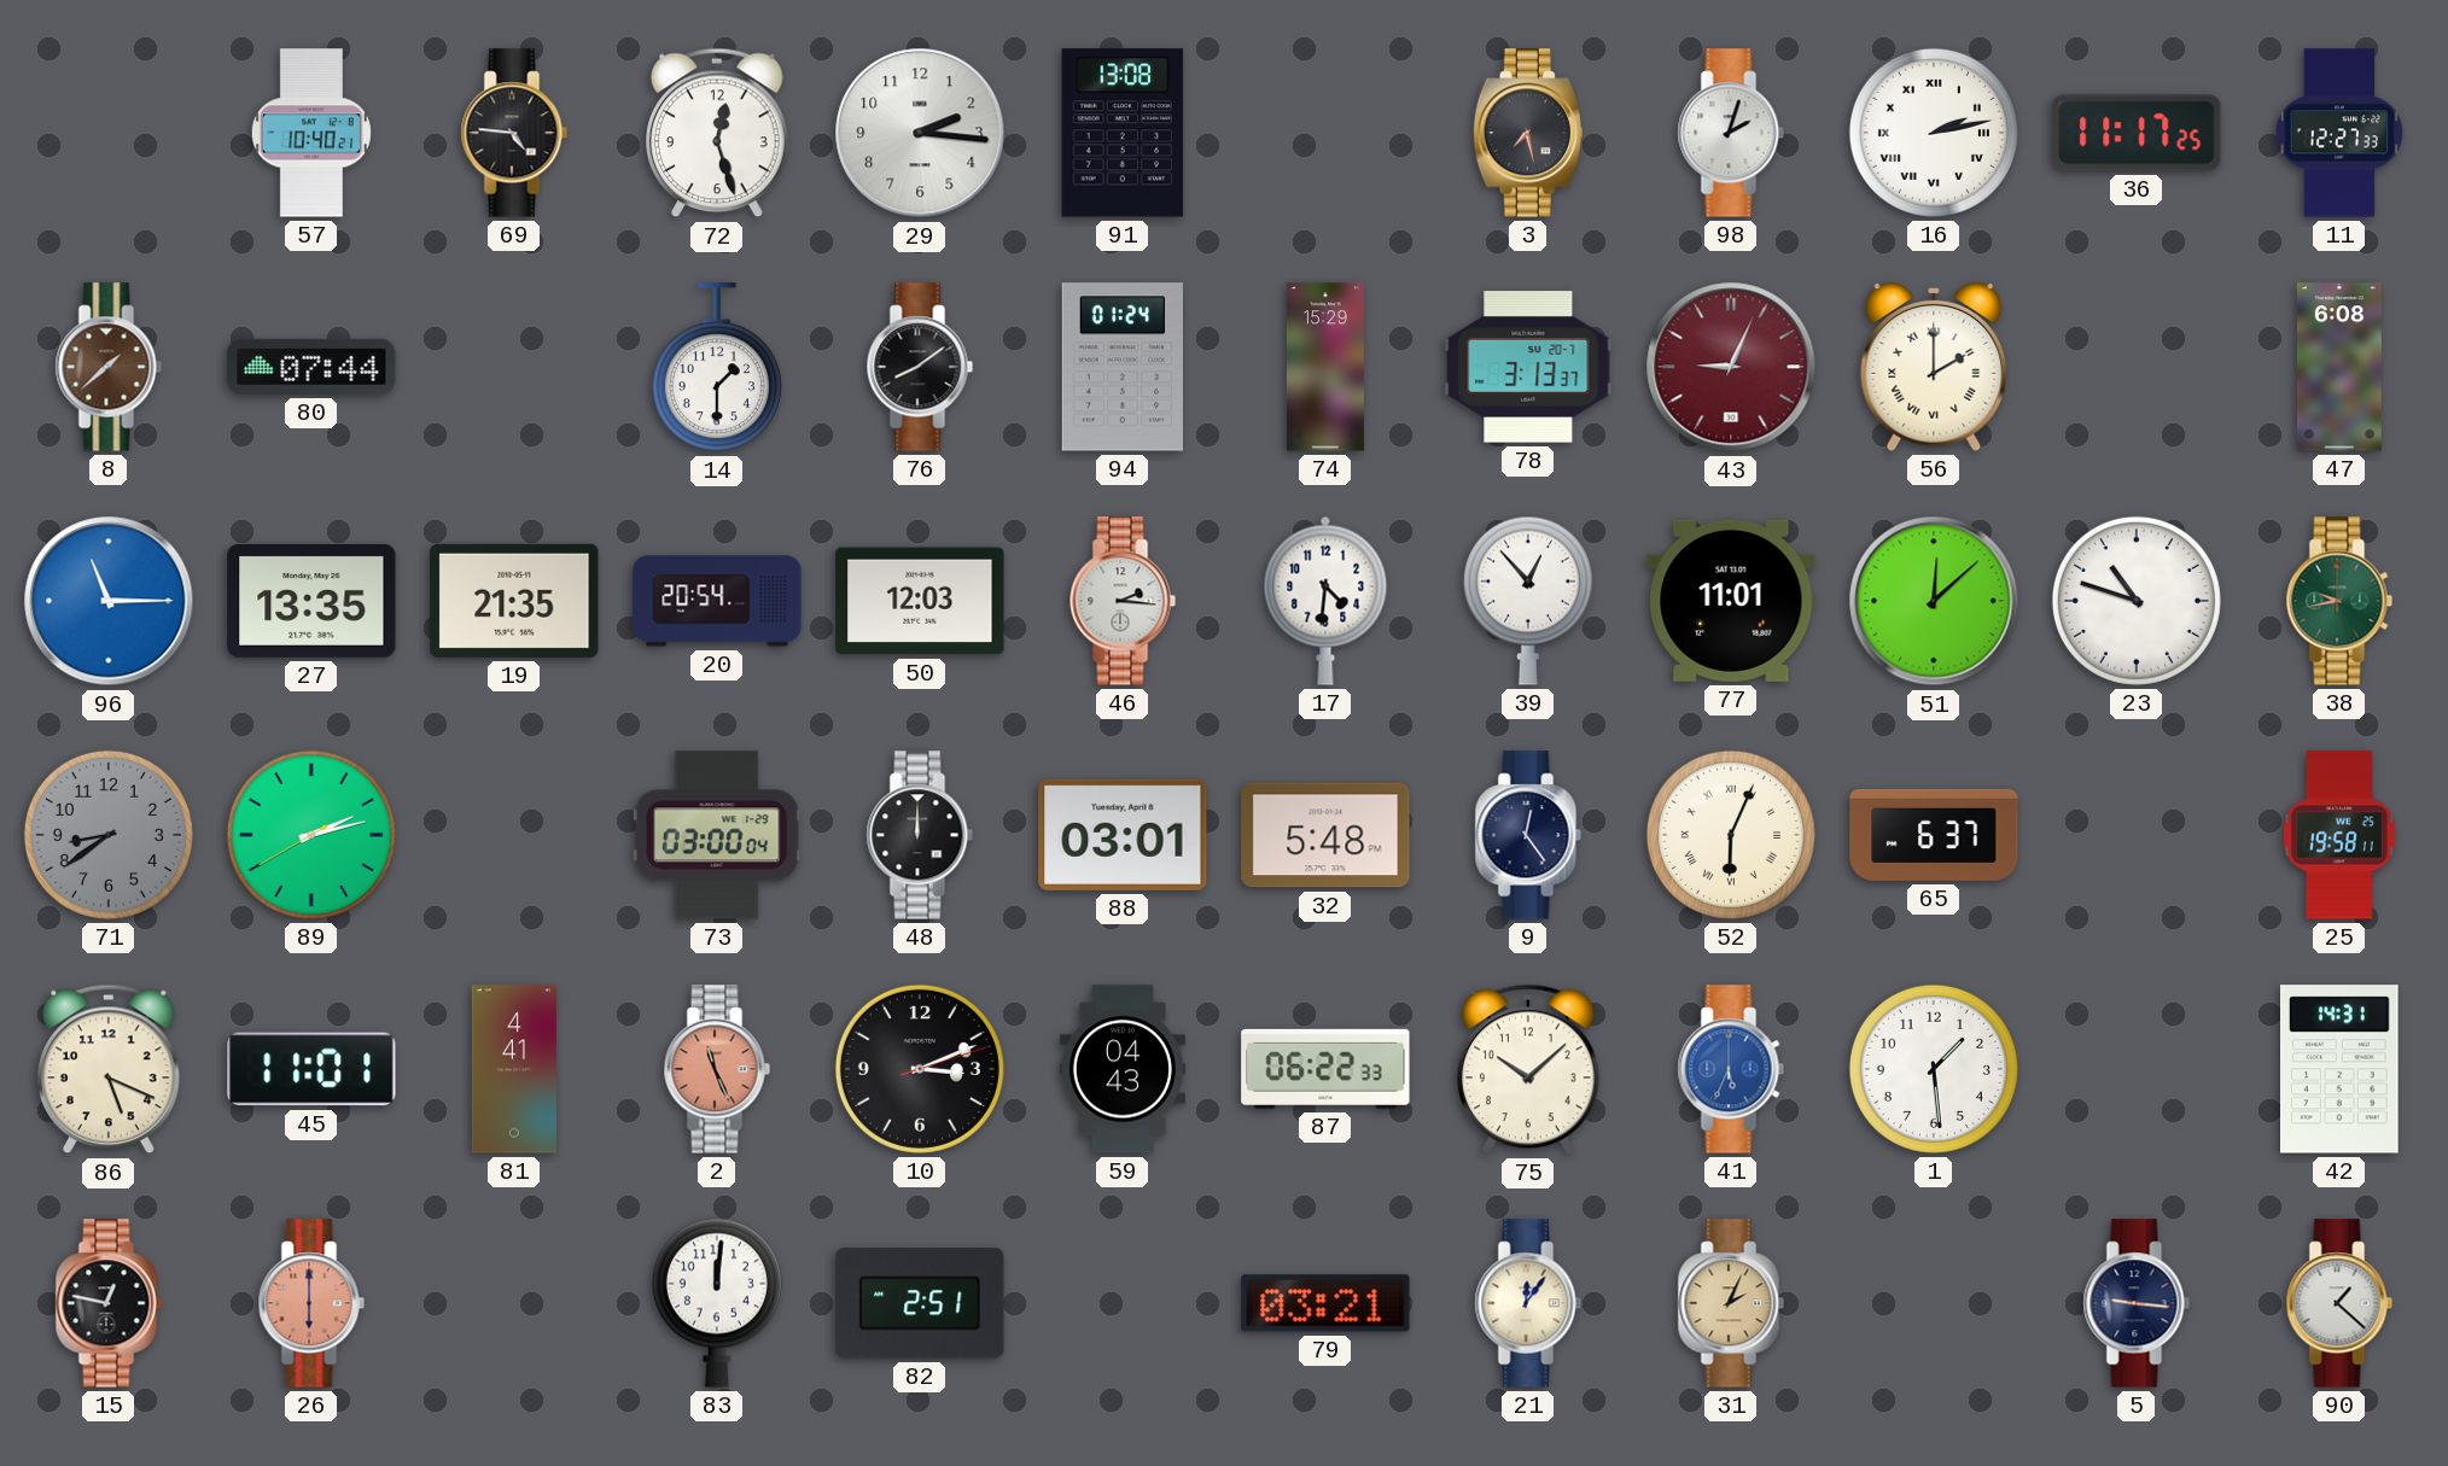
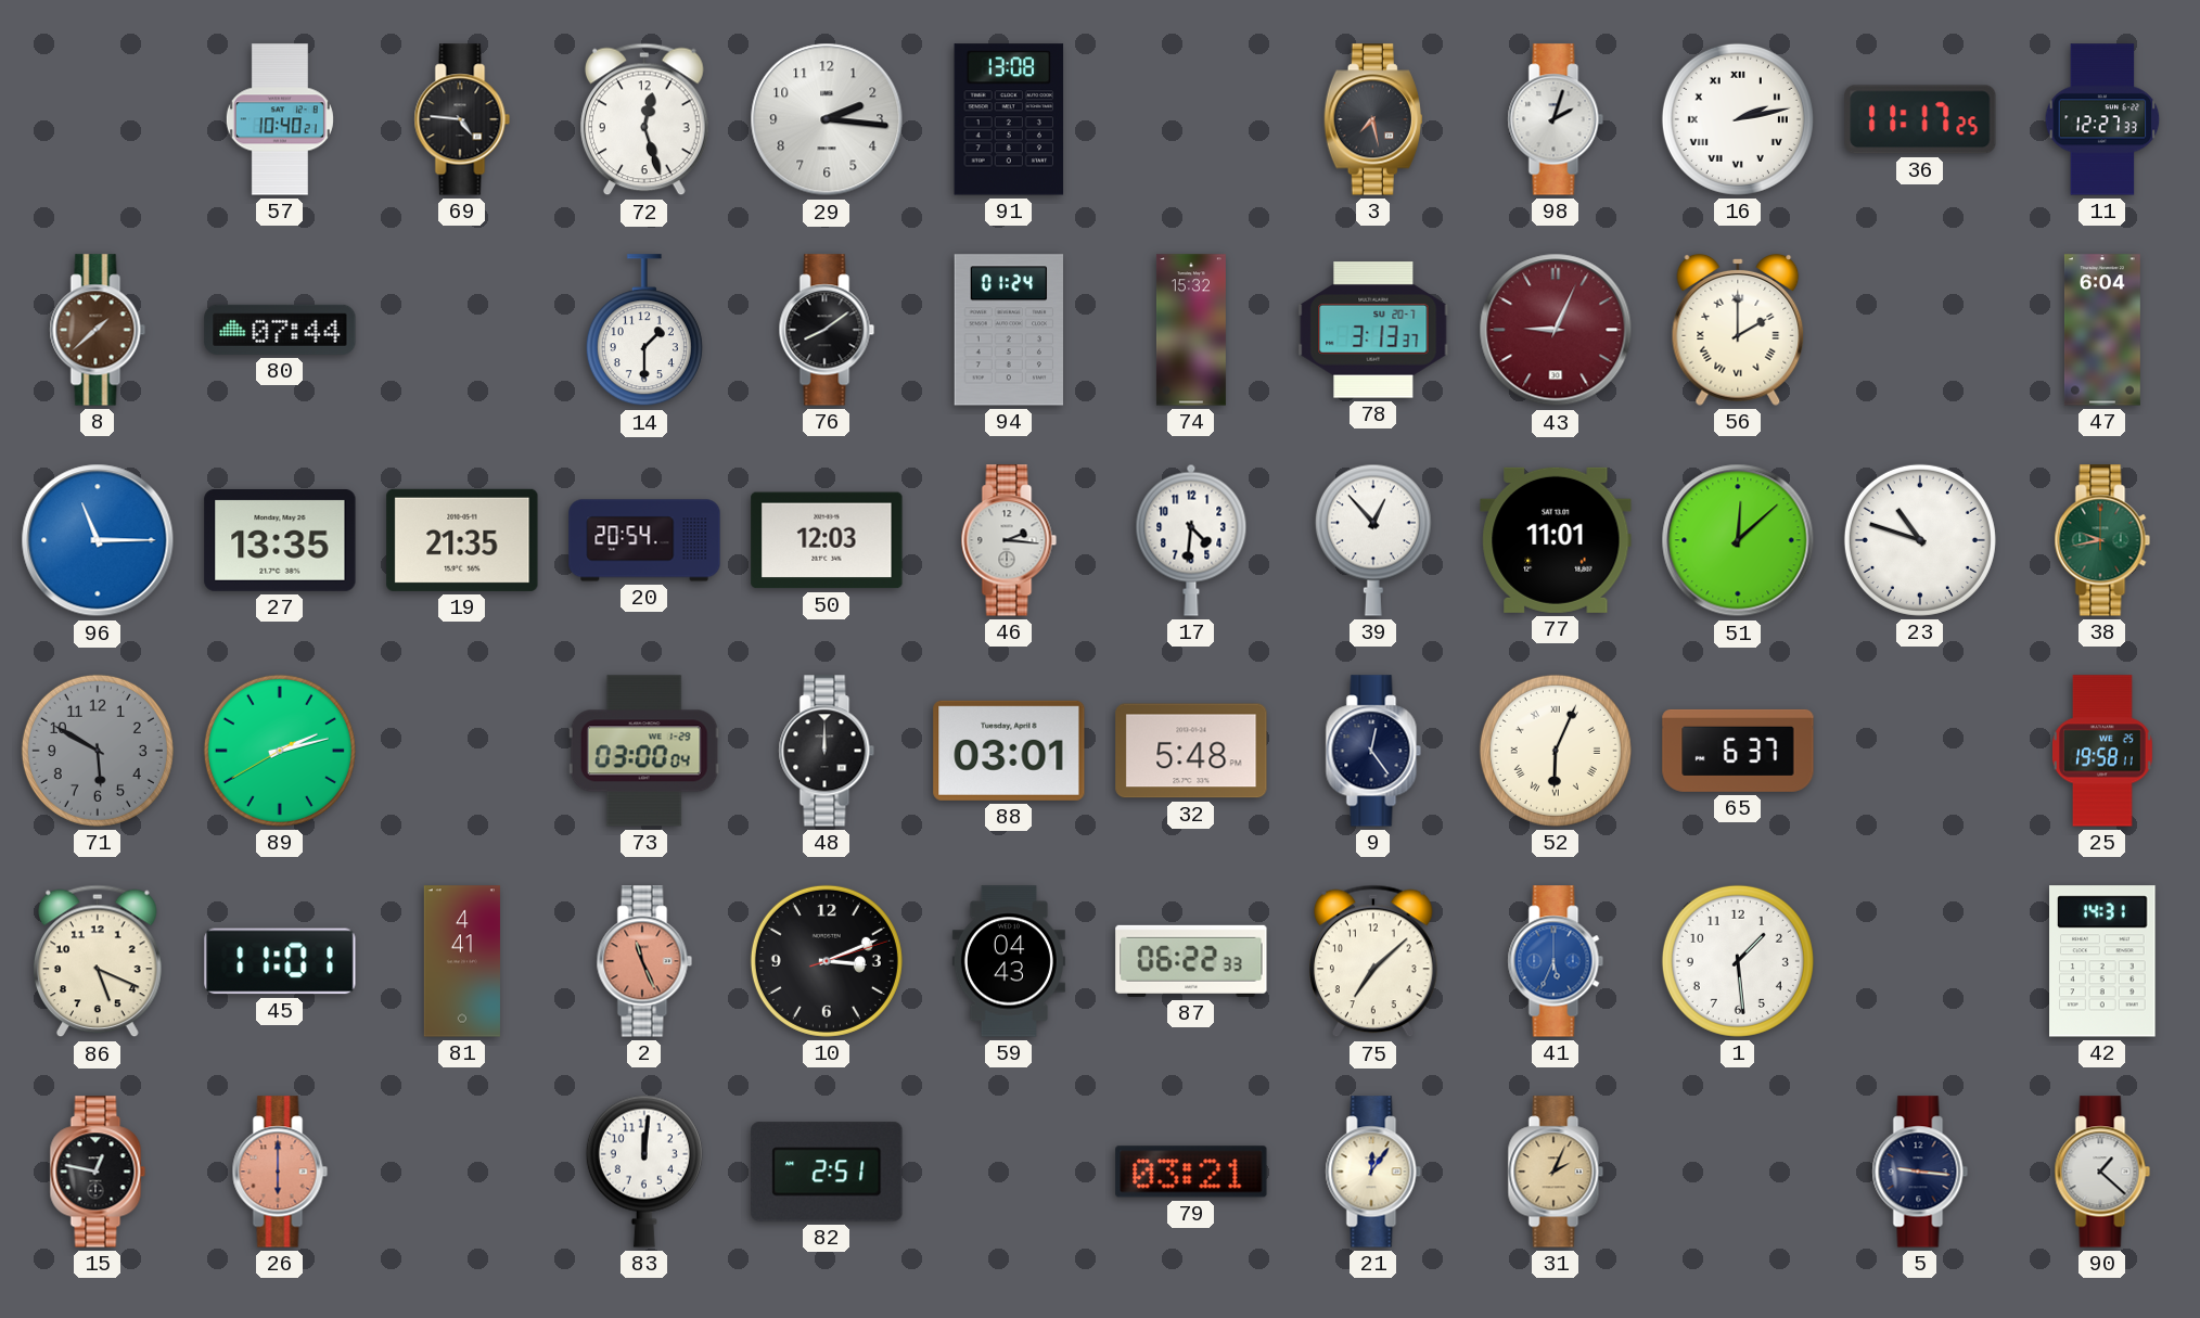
74: 15:29 -> 15:32 (1191, 330)
47: 6:08 -> 6:04 (2102, 330)
71: 8:39 -> 5:50 (98, 751)
75: 10:08 -> 7:08 (1374, 961)
